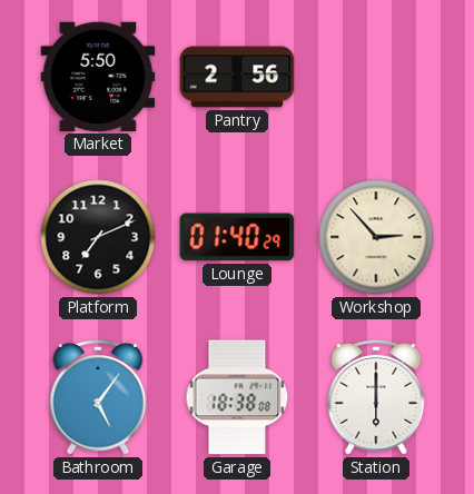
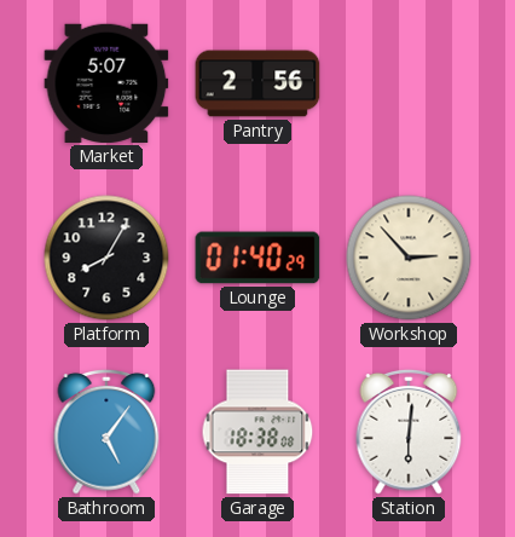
Market: 5:50 -> 5:07 (106, 83)
Platform: 7:11 -> 8:05 (106, 258)
Station: 6:00 -> 6:01 (409, 432)
